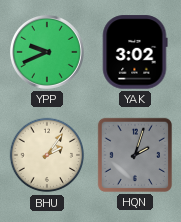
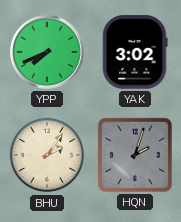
YPP: 9:41 -> 7:41 (47, 52)
